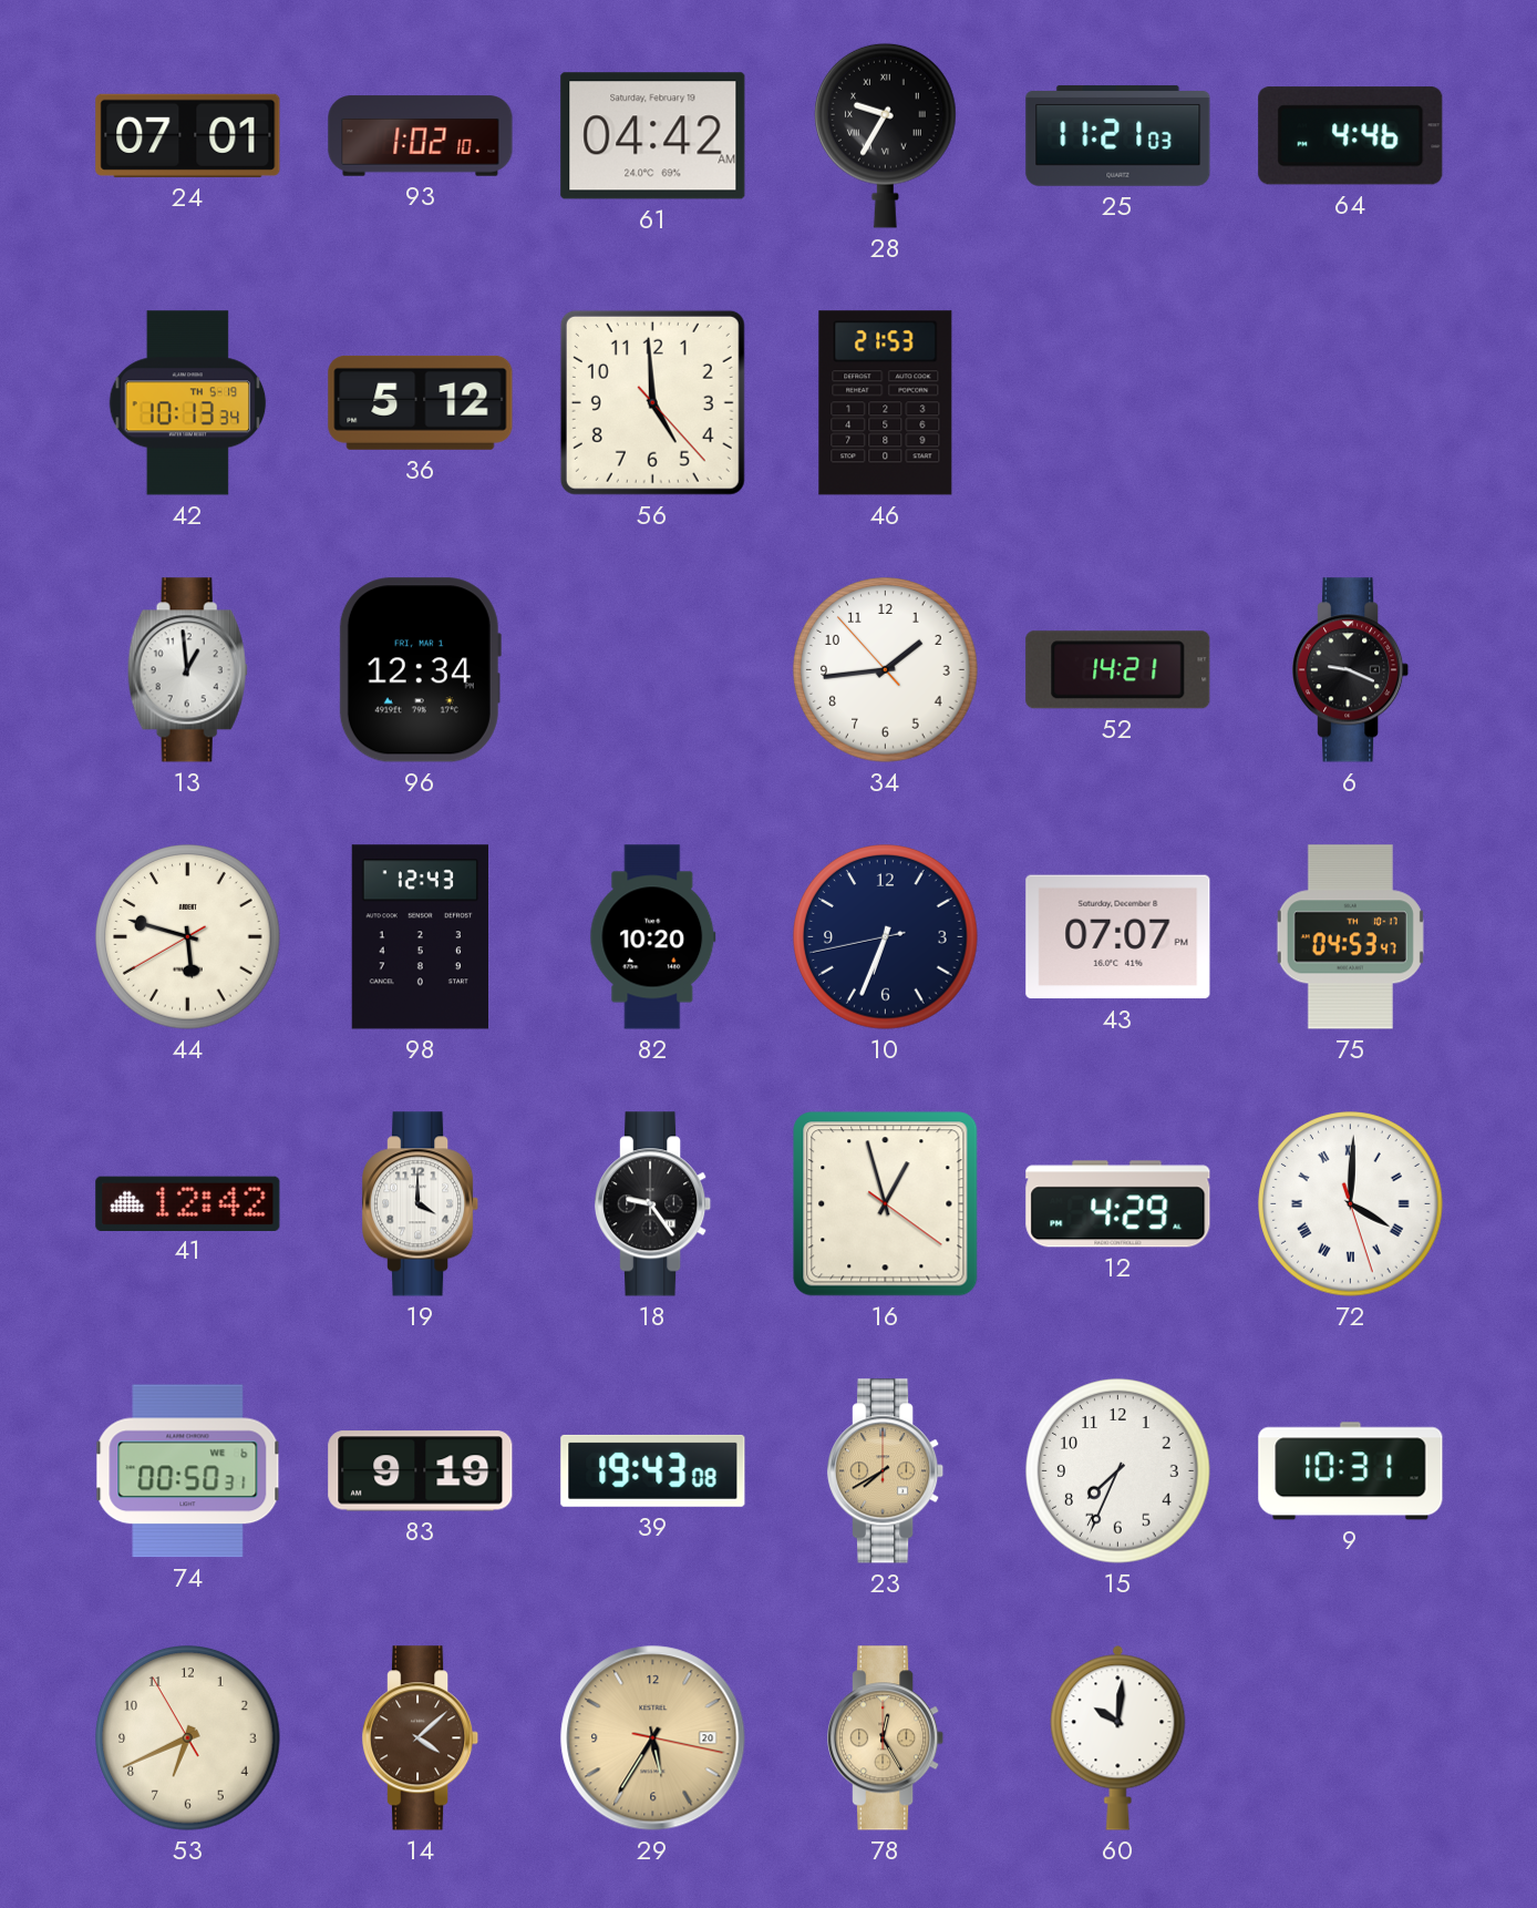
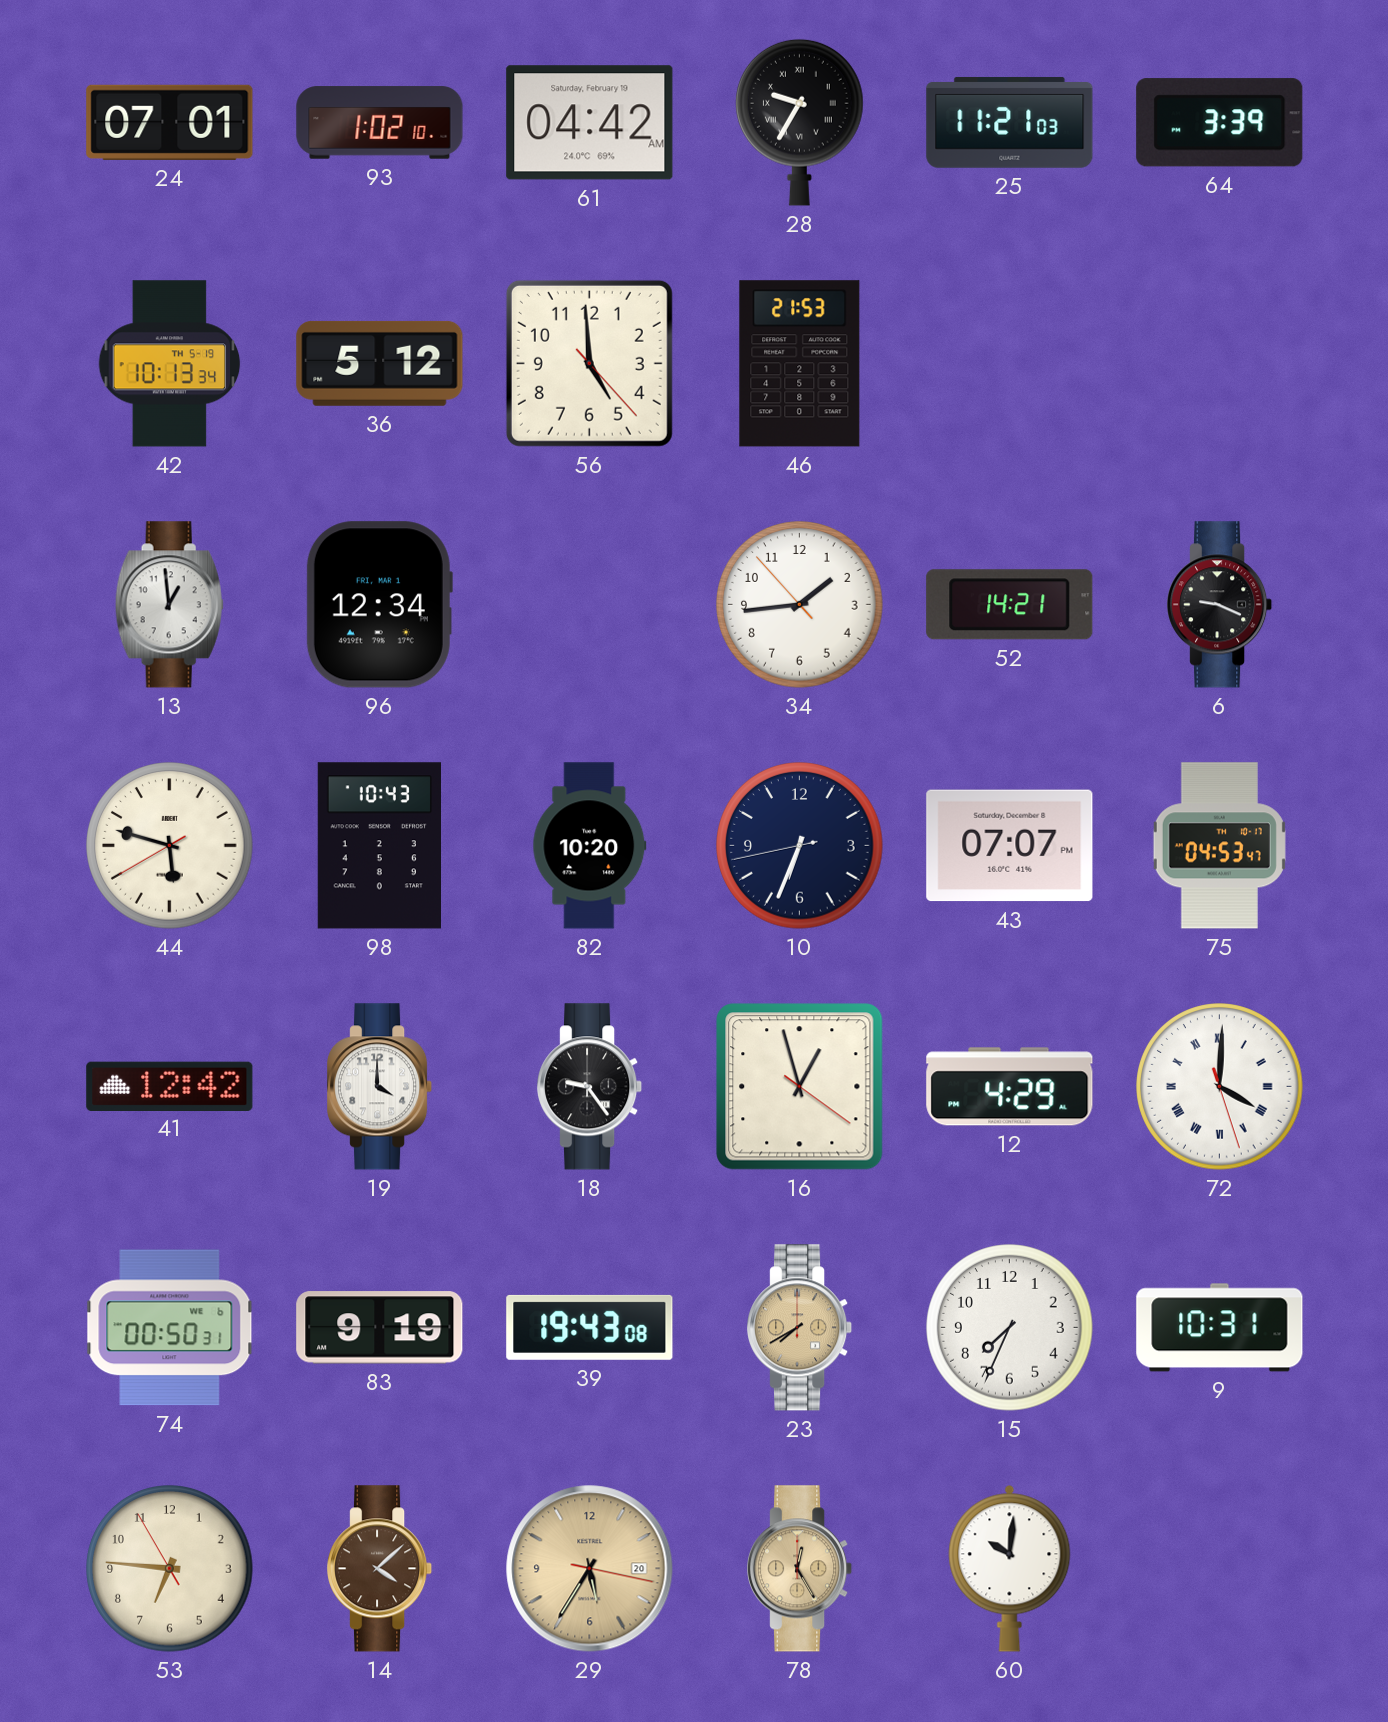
64: 4:46 -> 3:39 (1220, 123)
98: 12:43 -> 10:43 (379, 846)
53: 6:40 -> 6:45 (170, 1569)
